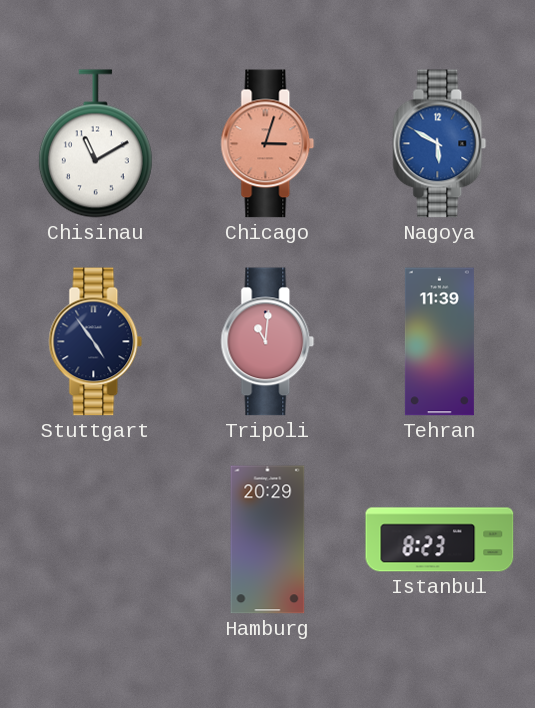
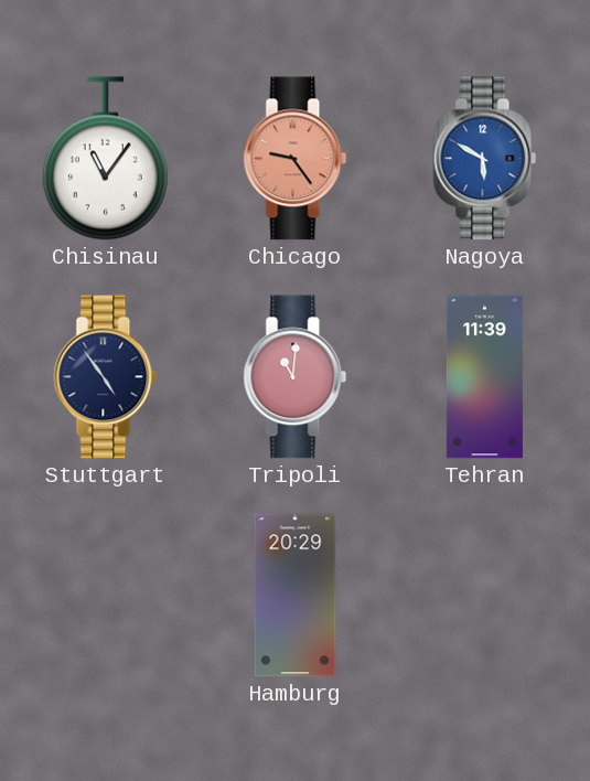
Chisinau: 11:10 -> 11:06 (105, 159)
Chicago: 3:03 -> 9:24 (296, 159)
Istanbul: 8:23 -> none (440, 540)
